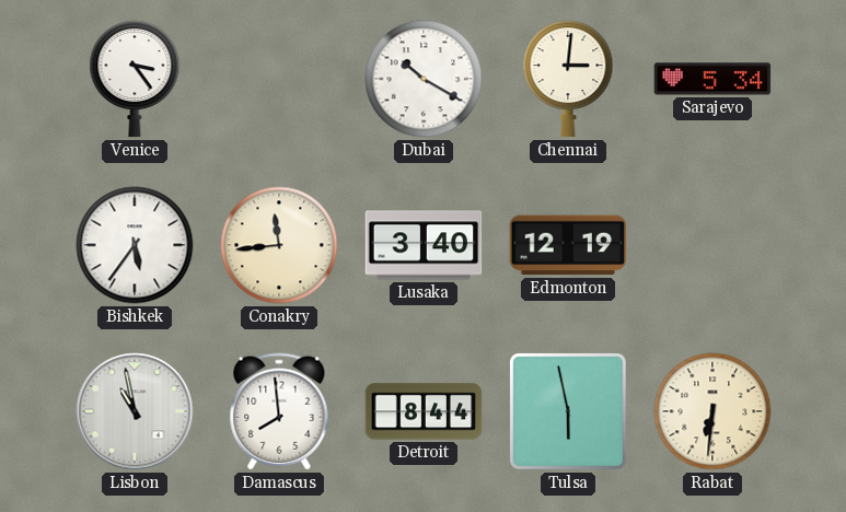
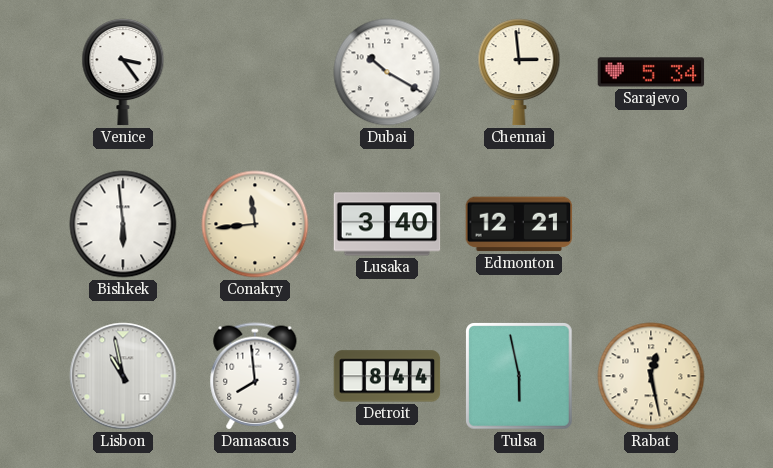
Chennai: 3:01 -> 2:59 (519, 72)
Bishkek: 5:36 -> 5:59 (123, 224)
Edmonton: 12:19 -> 12:21 (519, 224)
Rabat: 6:31 -> 12:28 (651, 376)
